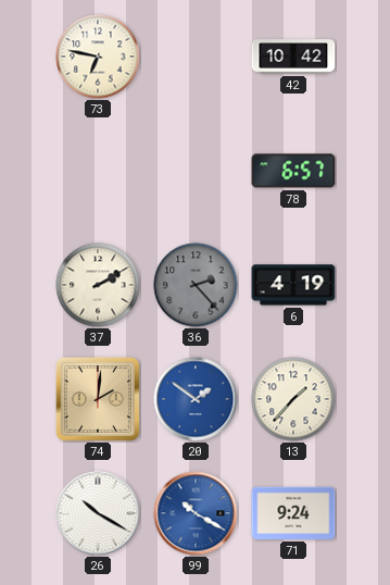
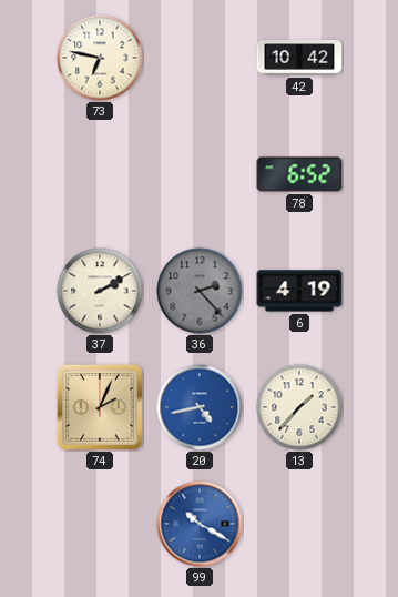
78: 6:57 -> 6:52 (299, 174)
74: 2:01 -> 2:04 (100, 407)
20: 1:51 -> 4:43 (200, 407)
26: 10:20 -> none (98, 513)
71: 9:24 -> none (293, 513)
